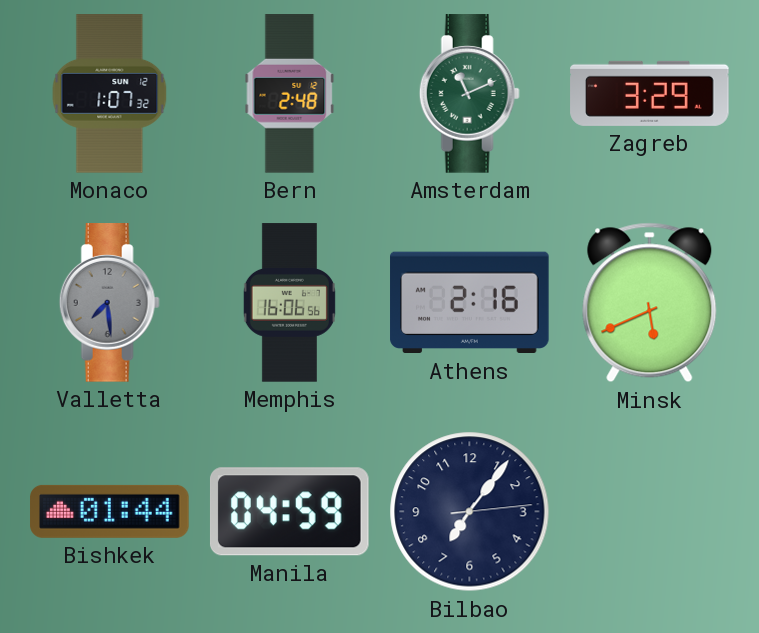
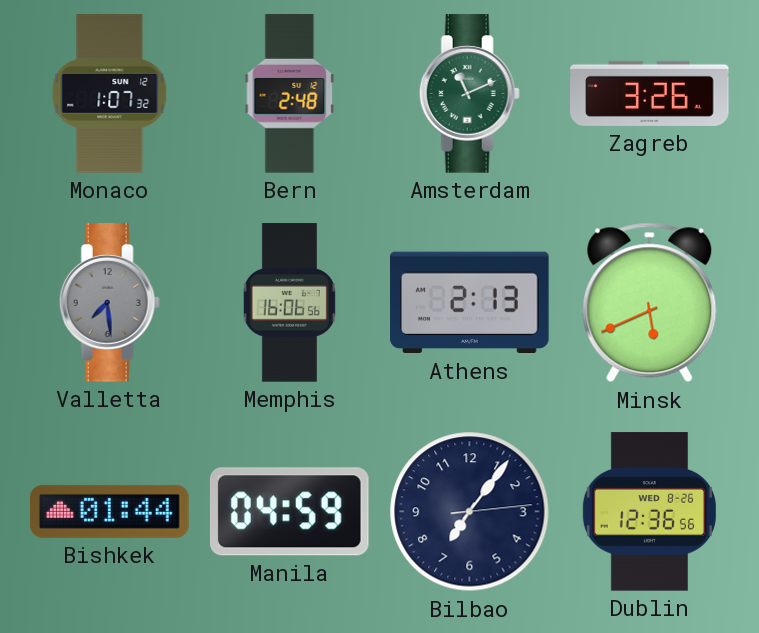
Zagreb: 3:29 -> 3:26 (650, 93)
Athens: 2:16 -> 2:13 (470, 303)
Dublin: none -> 12:36 (649, 512)
